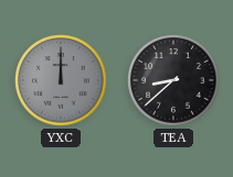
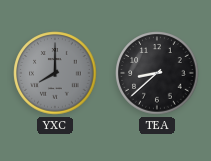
YXC: 12:00 -> 8:00 (55, 73)
